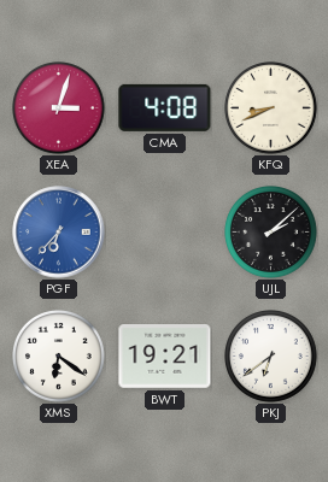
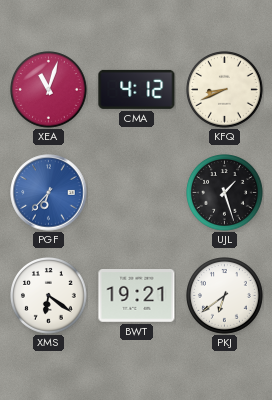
XEA: 3:03 -> 11:03 (49, 90)
CMA: 4:08 -> 4:12 (137, 89)
UJL: 2:08 -> 1:27 (225, 193)
